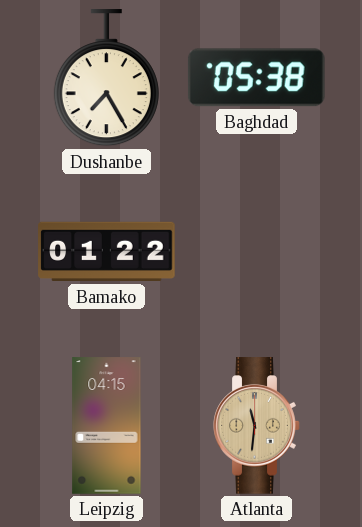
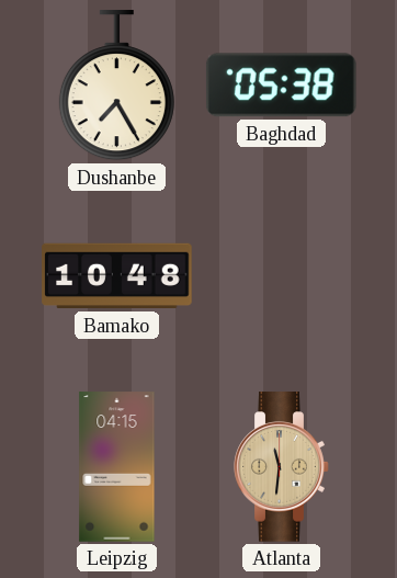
Bamako: 01:22 -> 10:48 (117, 276)
